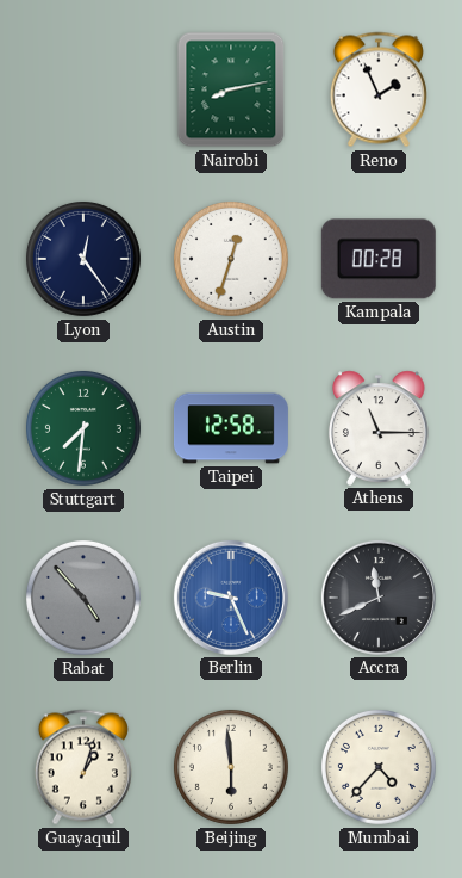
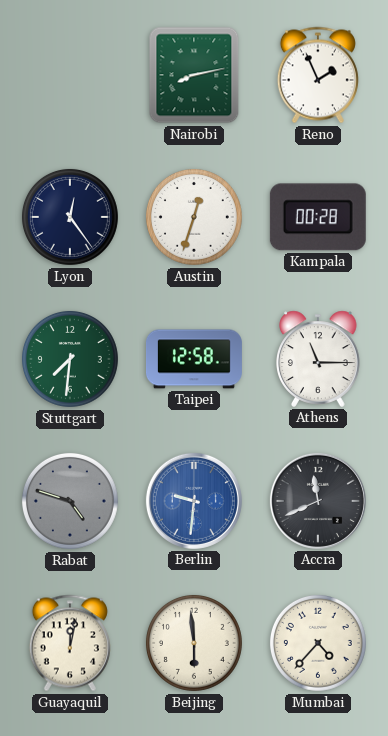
Rabat: 4:53 -> 4:48 (70, 501)
Berlin: 9:26 -> 9:31 (194, 501)
Guayaquil: 1:03 -> 12:02 (70, 643)
